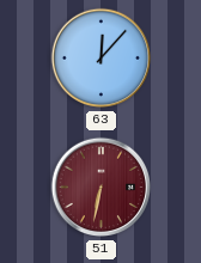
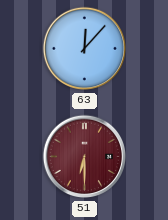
51: 6:32 -> 6:30 (84, 157)
